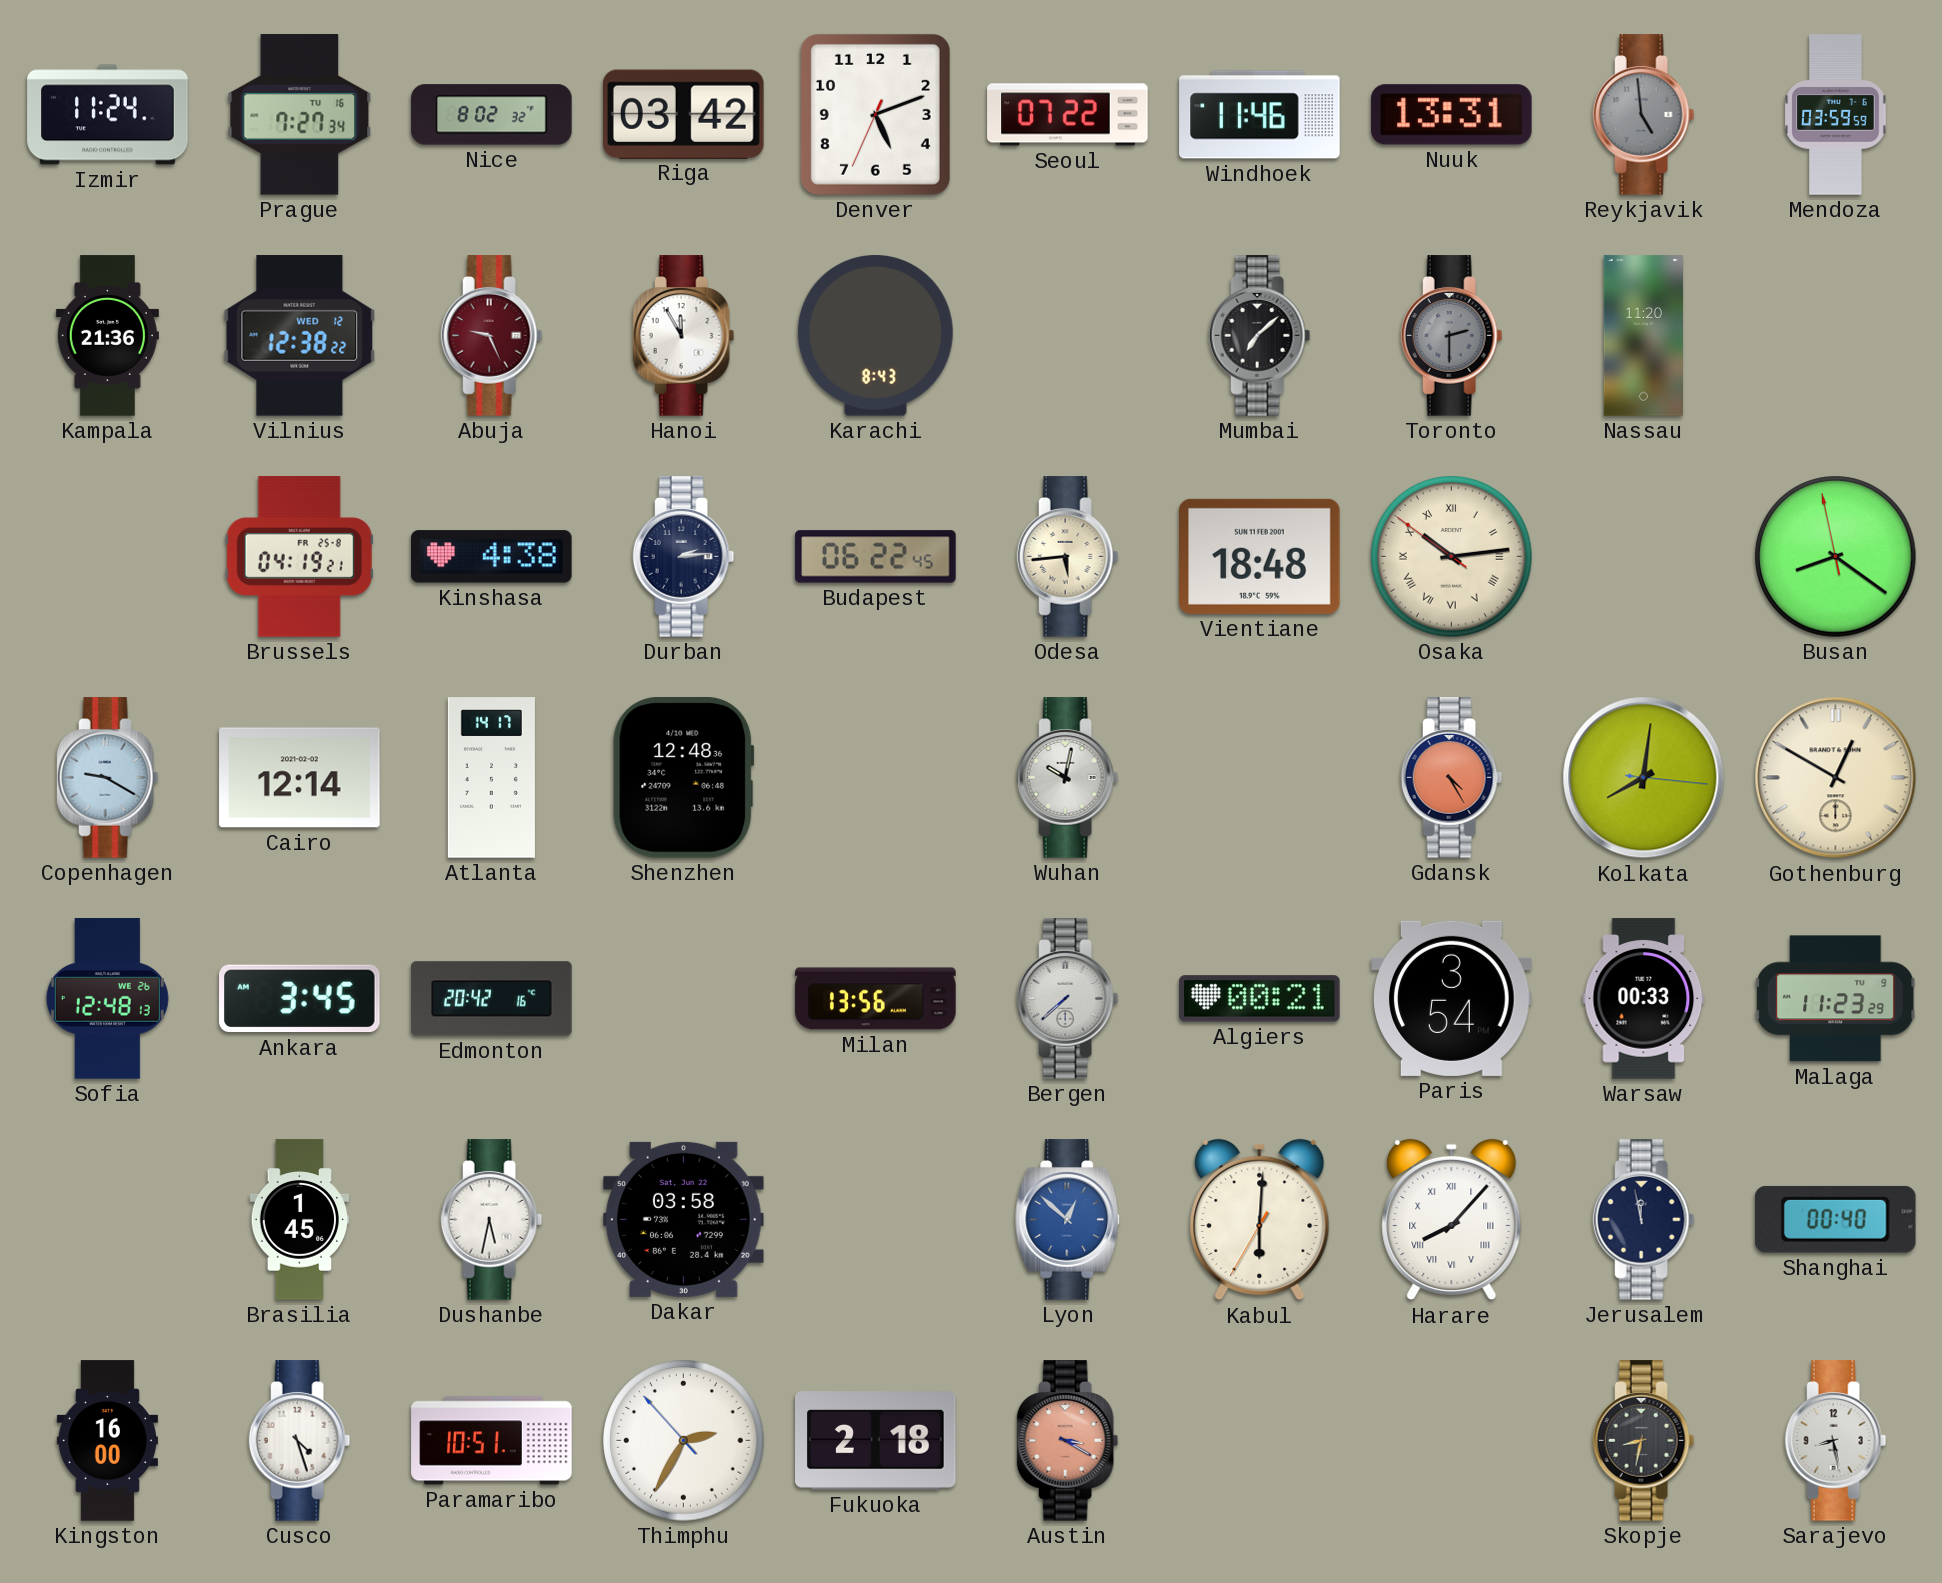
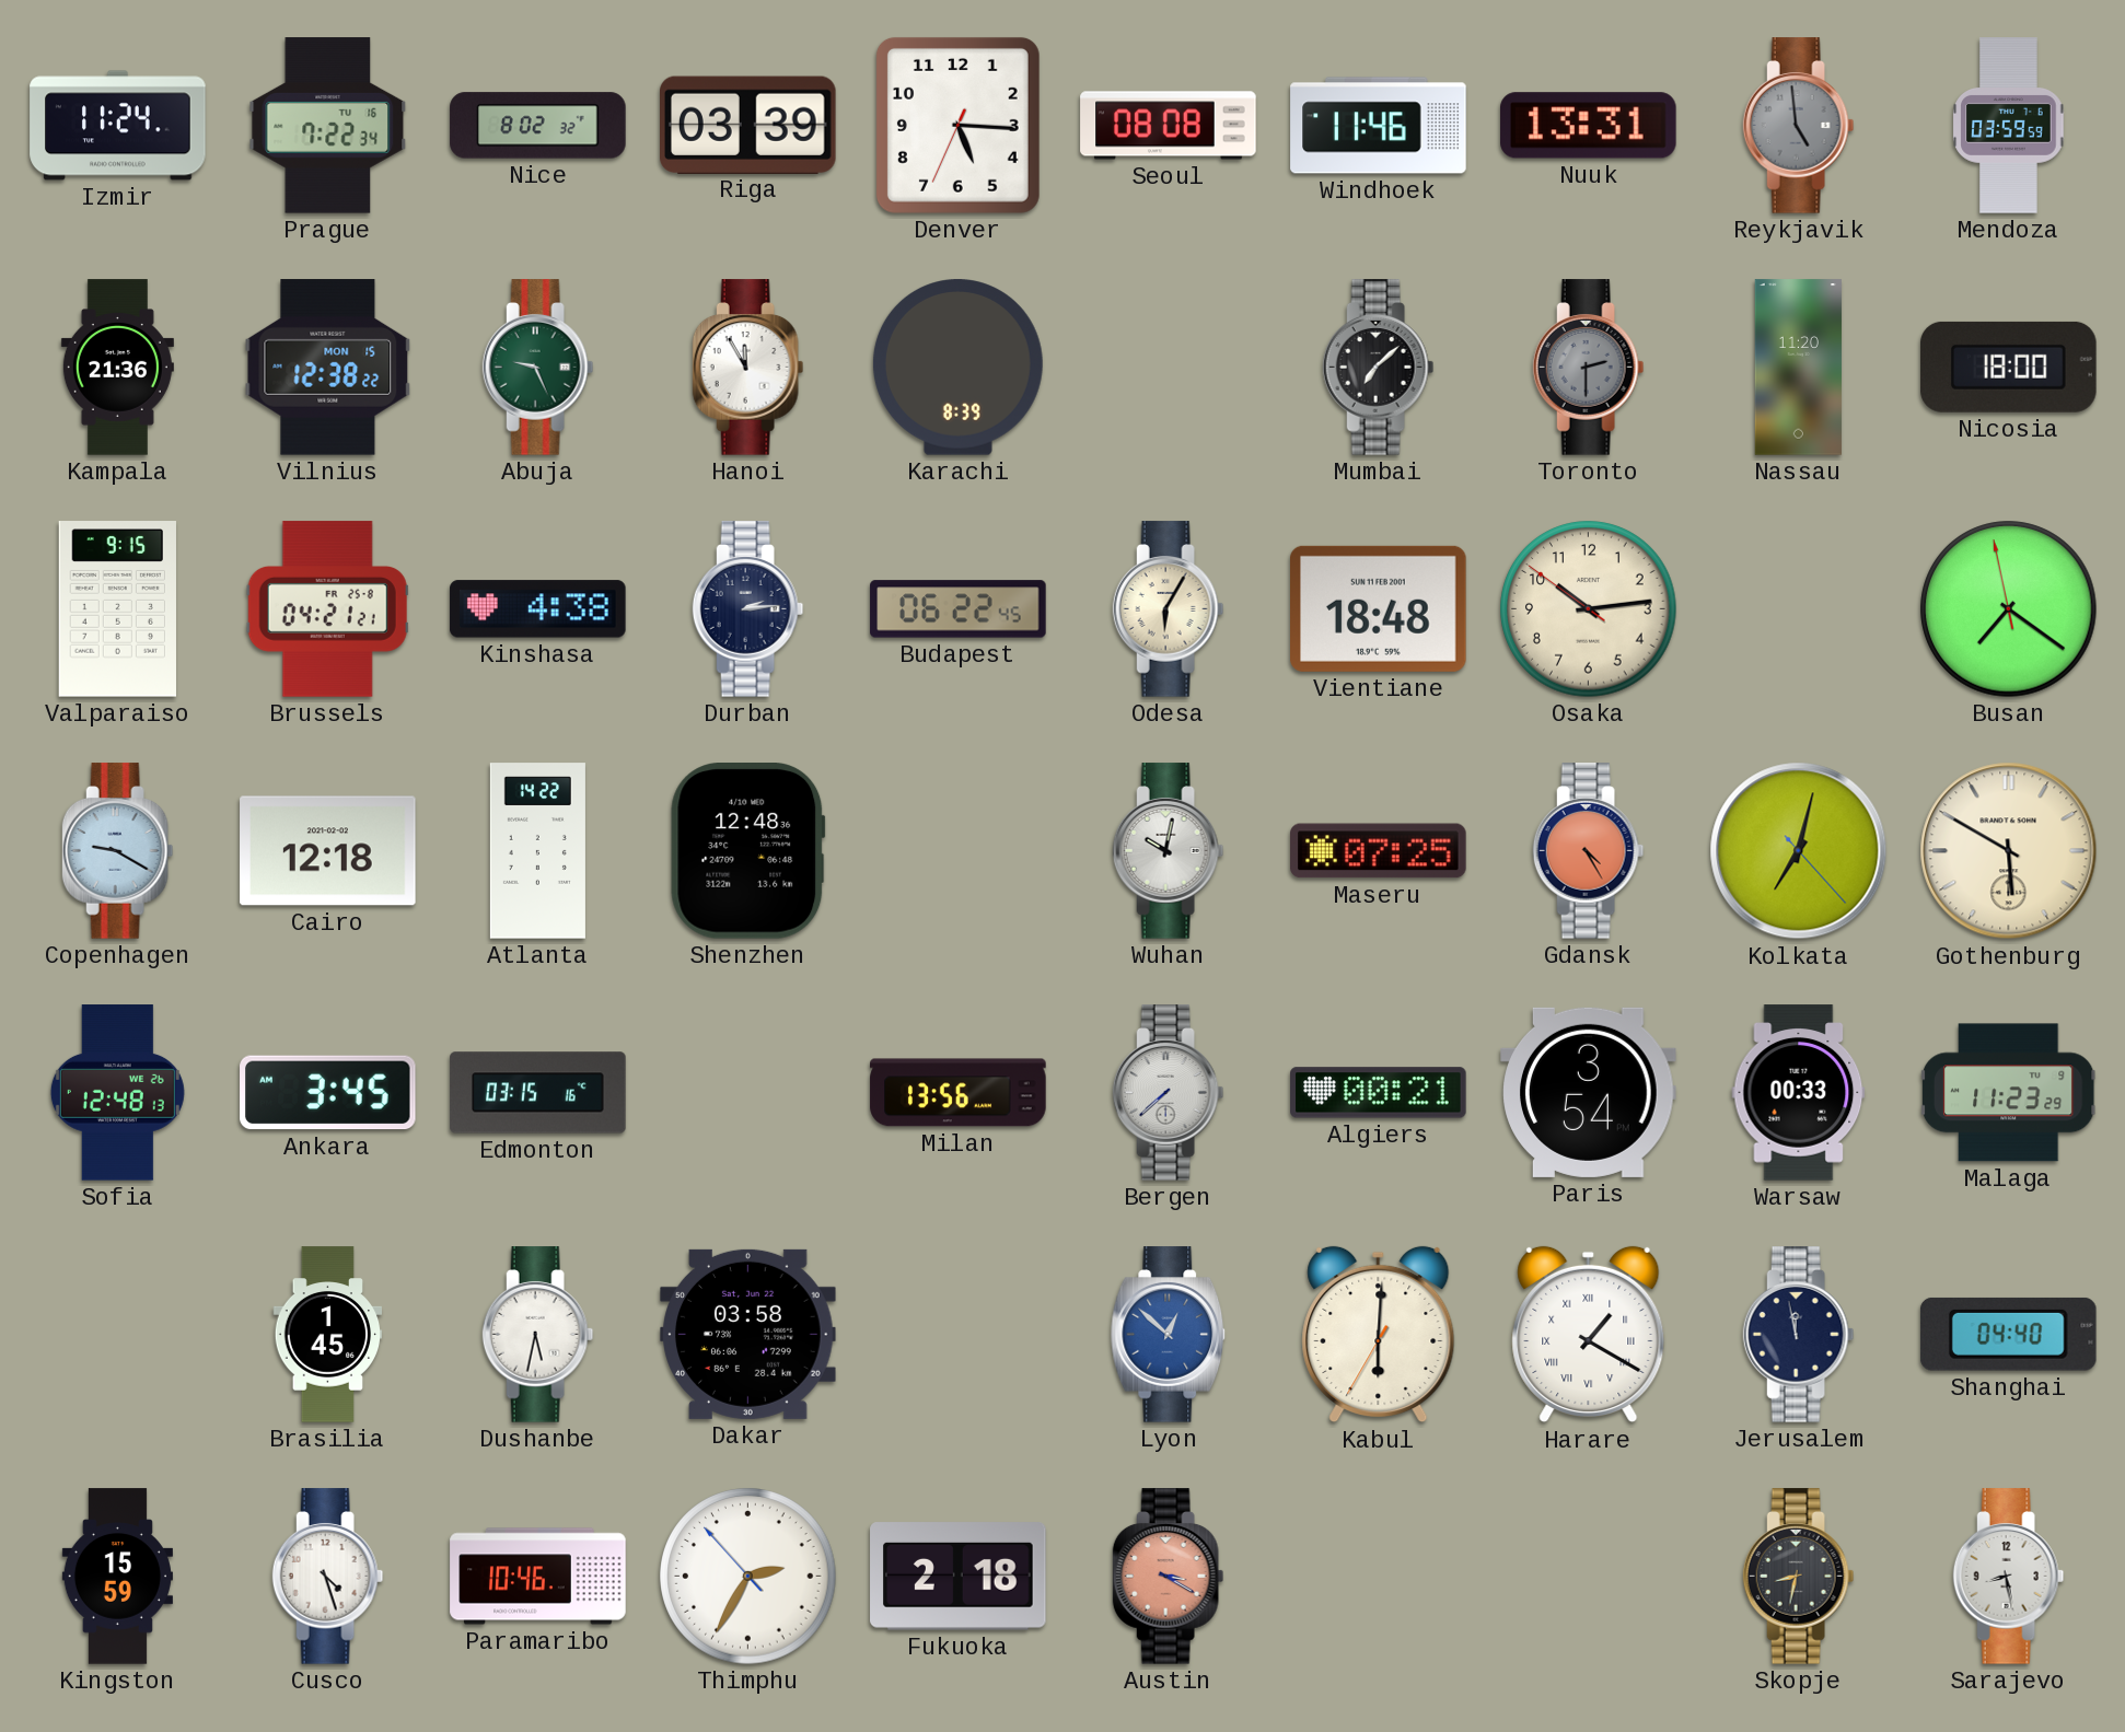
Prague: 7:27 -> 7:22 (328, 126)
Riga: 03:42 -> 03:39 (748, 125)
Denver: 5:11 -> 5:15 (957, 125)
Seoul: 07:22 -> 08:08 (1169, 126)
Vilnius date: WED 12 -> MON 15 (328, 368)
Abuja dial: burgundy -> green (538, 368)
Karachi: 8:43 -> 8:39 (957, 368)
Nicosia: none -> 18:00 (2009, 367)
Valparaiso: none -> 9:15 (117, 609)
Brussels: 04:19 -> 04:21 (327, 609)
Odesa: 5:44 -> 6:05 (1169, 609)
Osaka numerals: Roman -> Arabic (1589, 609)
Busan: 8:20 -> 7:20 (2009, 609)
Cairo: 12:14 -> 12:18 (328, 851)
Atlanta: 14:17 -> 14:22 (537, 851)
Maseru: none -> 07:25 (1379, 851)
Kolkata: 8:01 -> 7:02 (1799, 851)
Gothenburg: 12:50 -> 5:50 (2009, 851)
Edmonton: 20:42 -> 03:15 (538, 1093)
Harare: 8:07 -> 1:20 (1589, 1335)
Shanghai: 00:40 -> 04:40 (2008, 1334)
Kingston: 16:00 -> 15:59 (117, 1577)
Paramaribo: 10:51 -> 10:46 (538, 1577)
